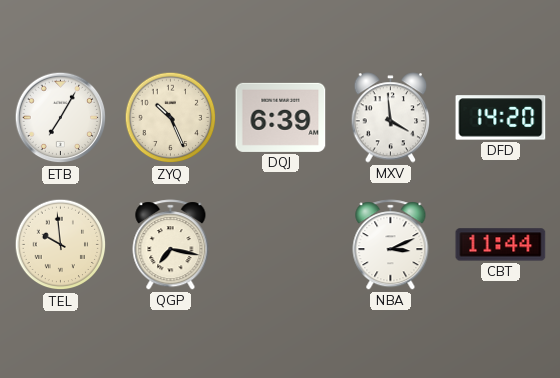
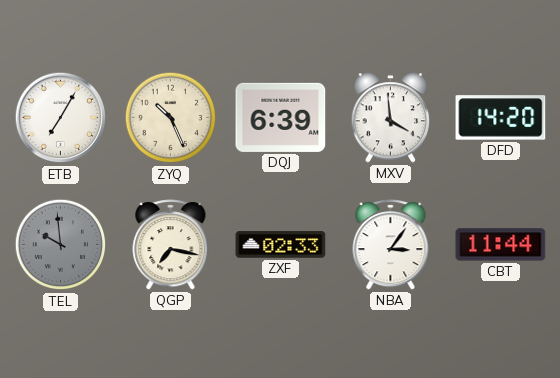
TEL dial: cream -> grey (61, 245)
ZXF: none -> 02:33 (281, 245)
NBA: 3:11 -> 3:06 (391, 245)
